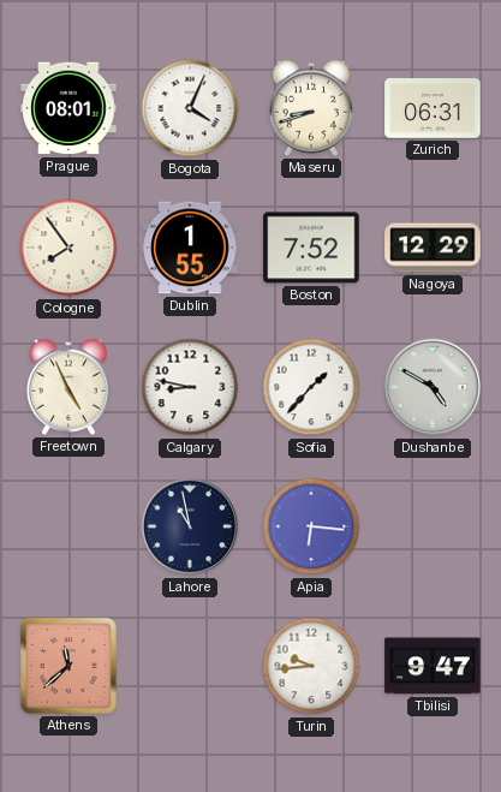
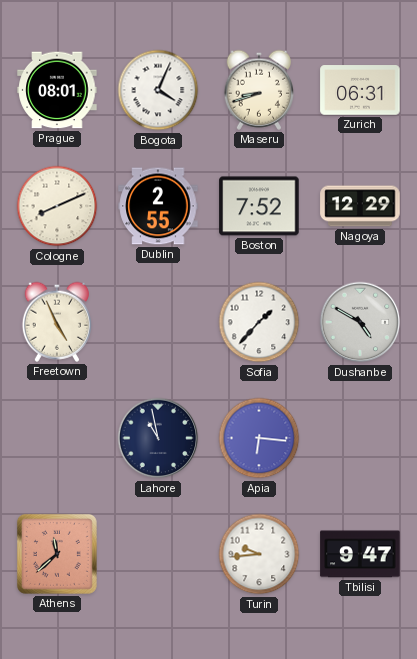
Cologne: 7:54 -> 8:11 (57, 206)
Dublin: 1:55 -> 2:55 (158, 206)
Calgary: 8:47 -> none (190, 387)
